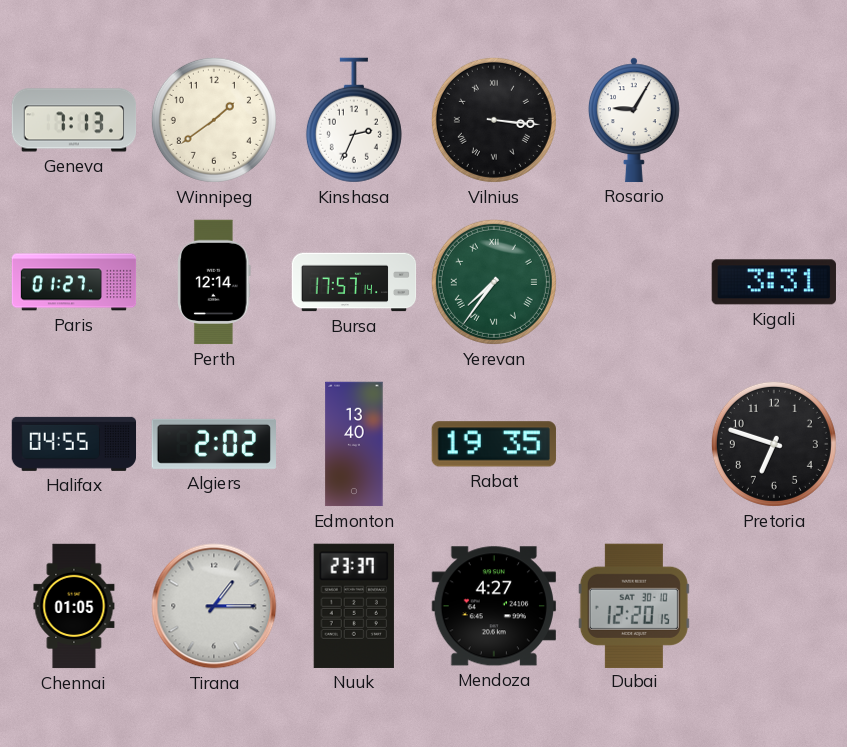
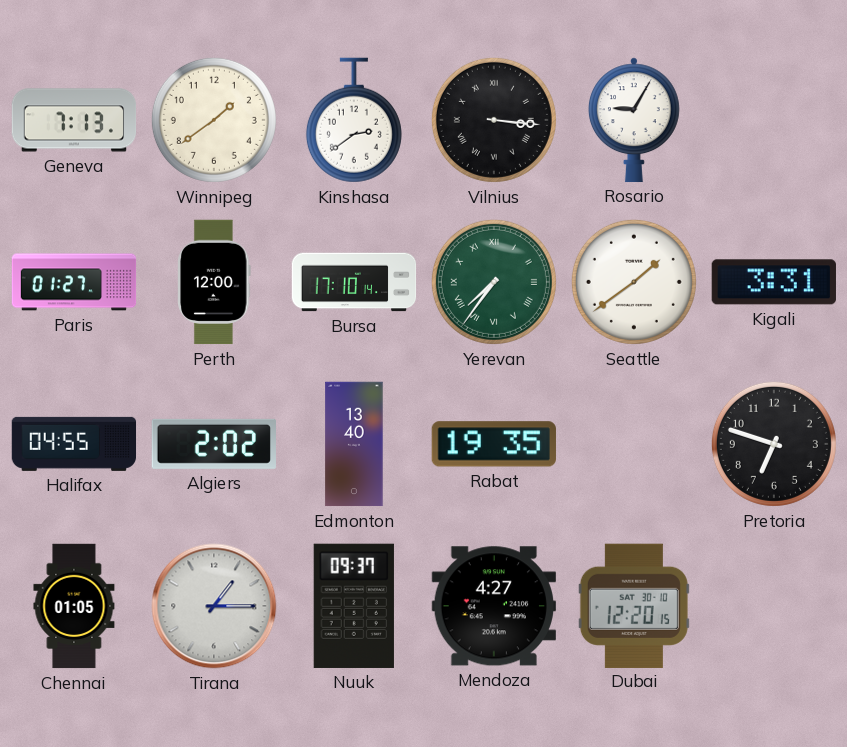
Kinshasa: 2:34 -> 2:39 (354, 120)
Perth: 12:14 -> 12:00 (214, 282)
Bursa: 17:57 -> 17:10 (354, 282)
Seattle: none -> 1:39 (634, 282)
Nuuk: 23:37 -> 09:37 (354, 606)
